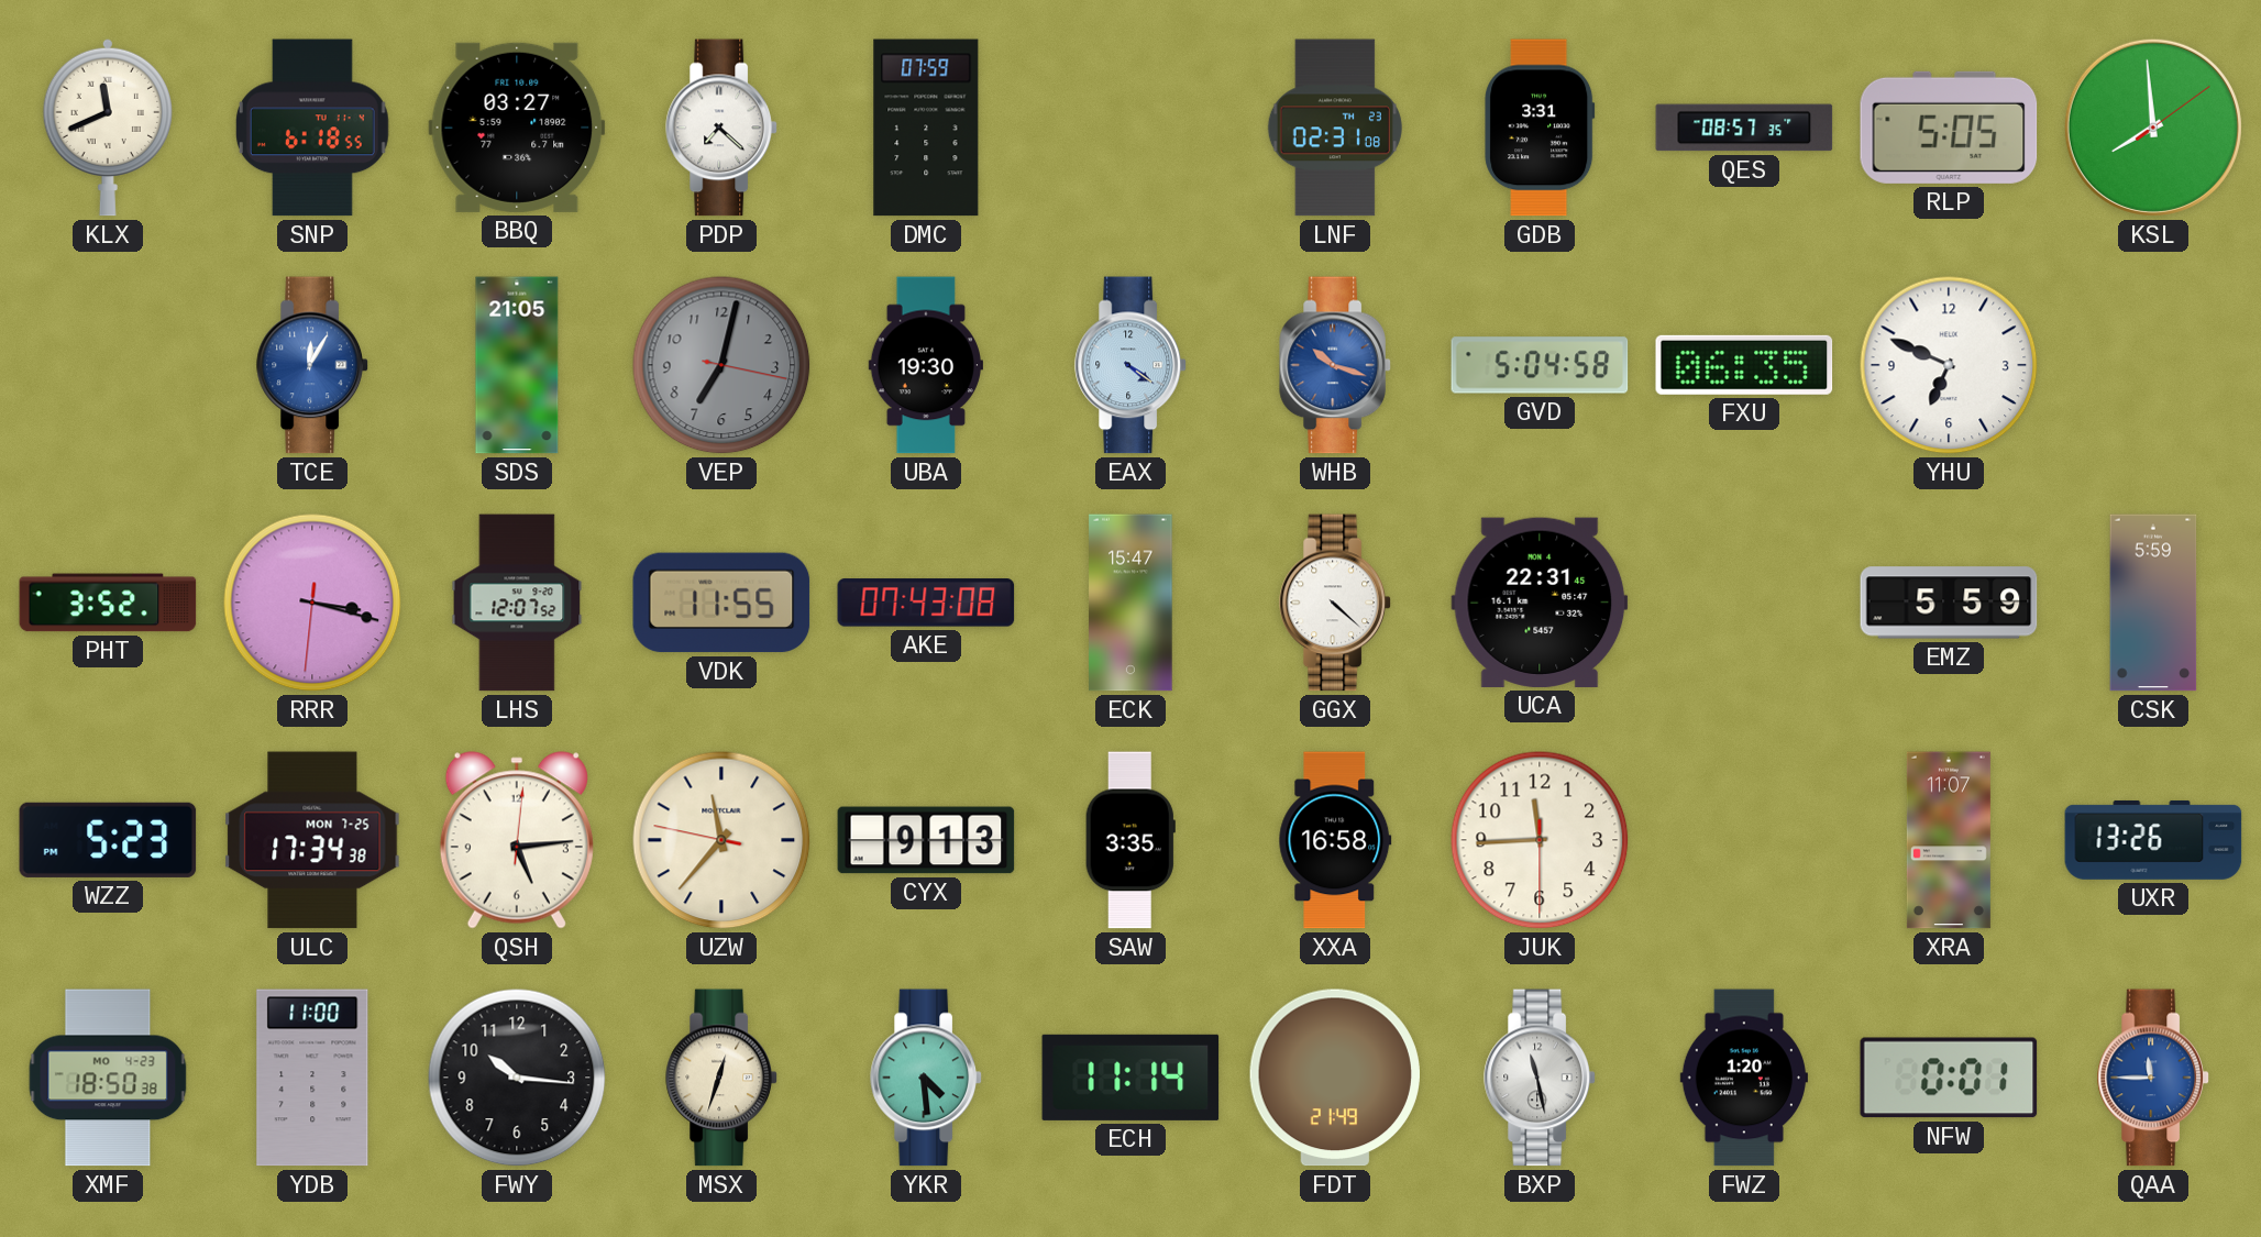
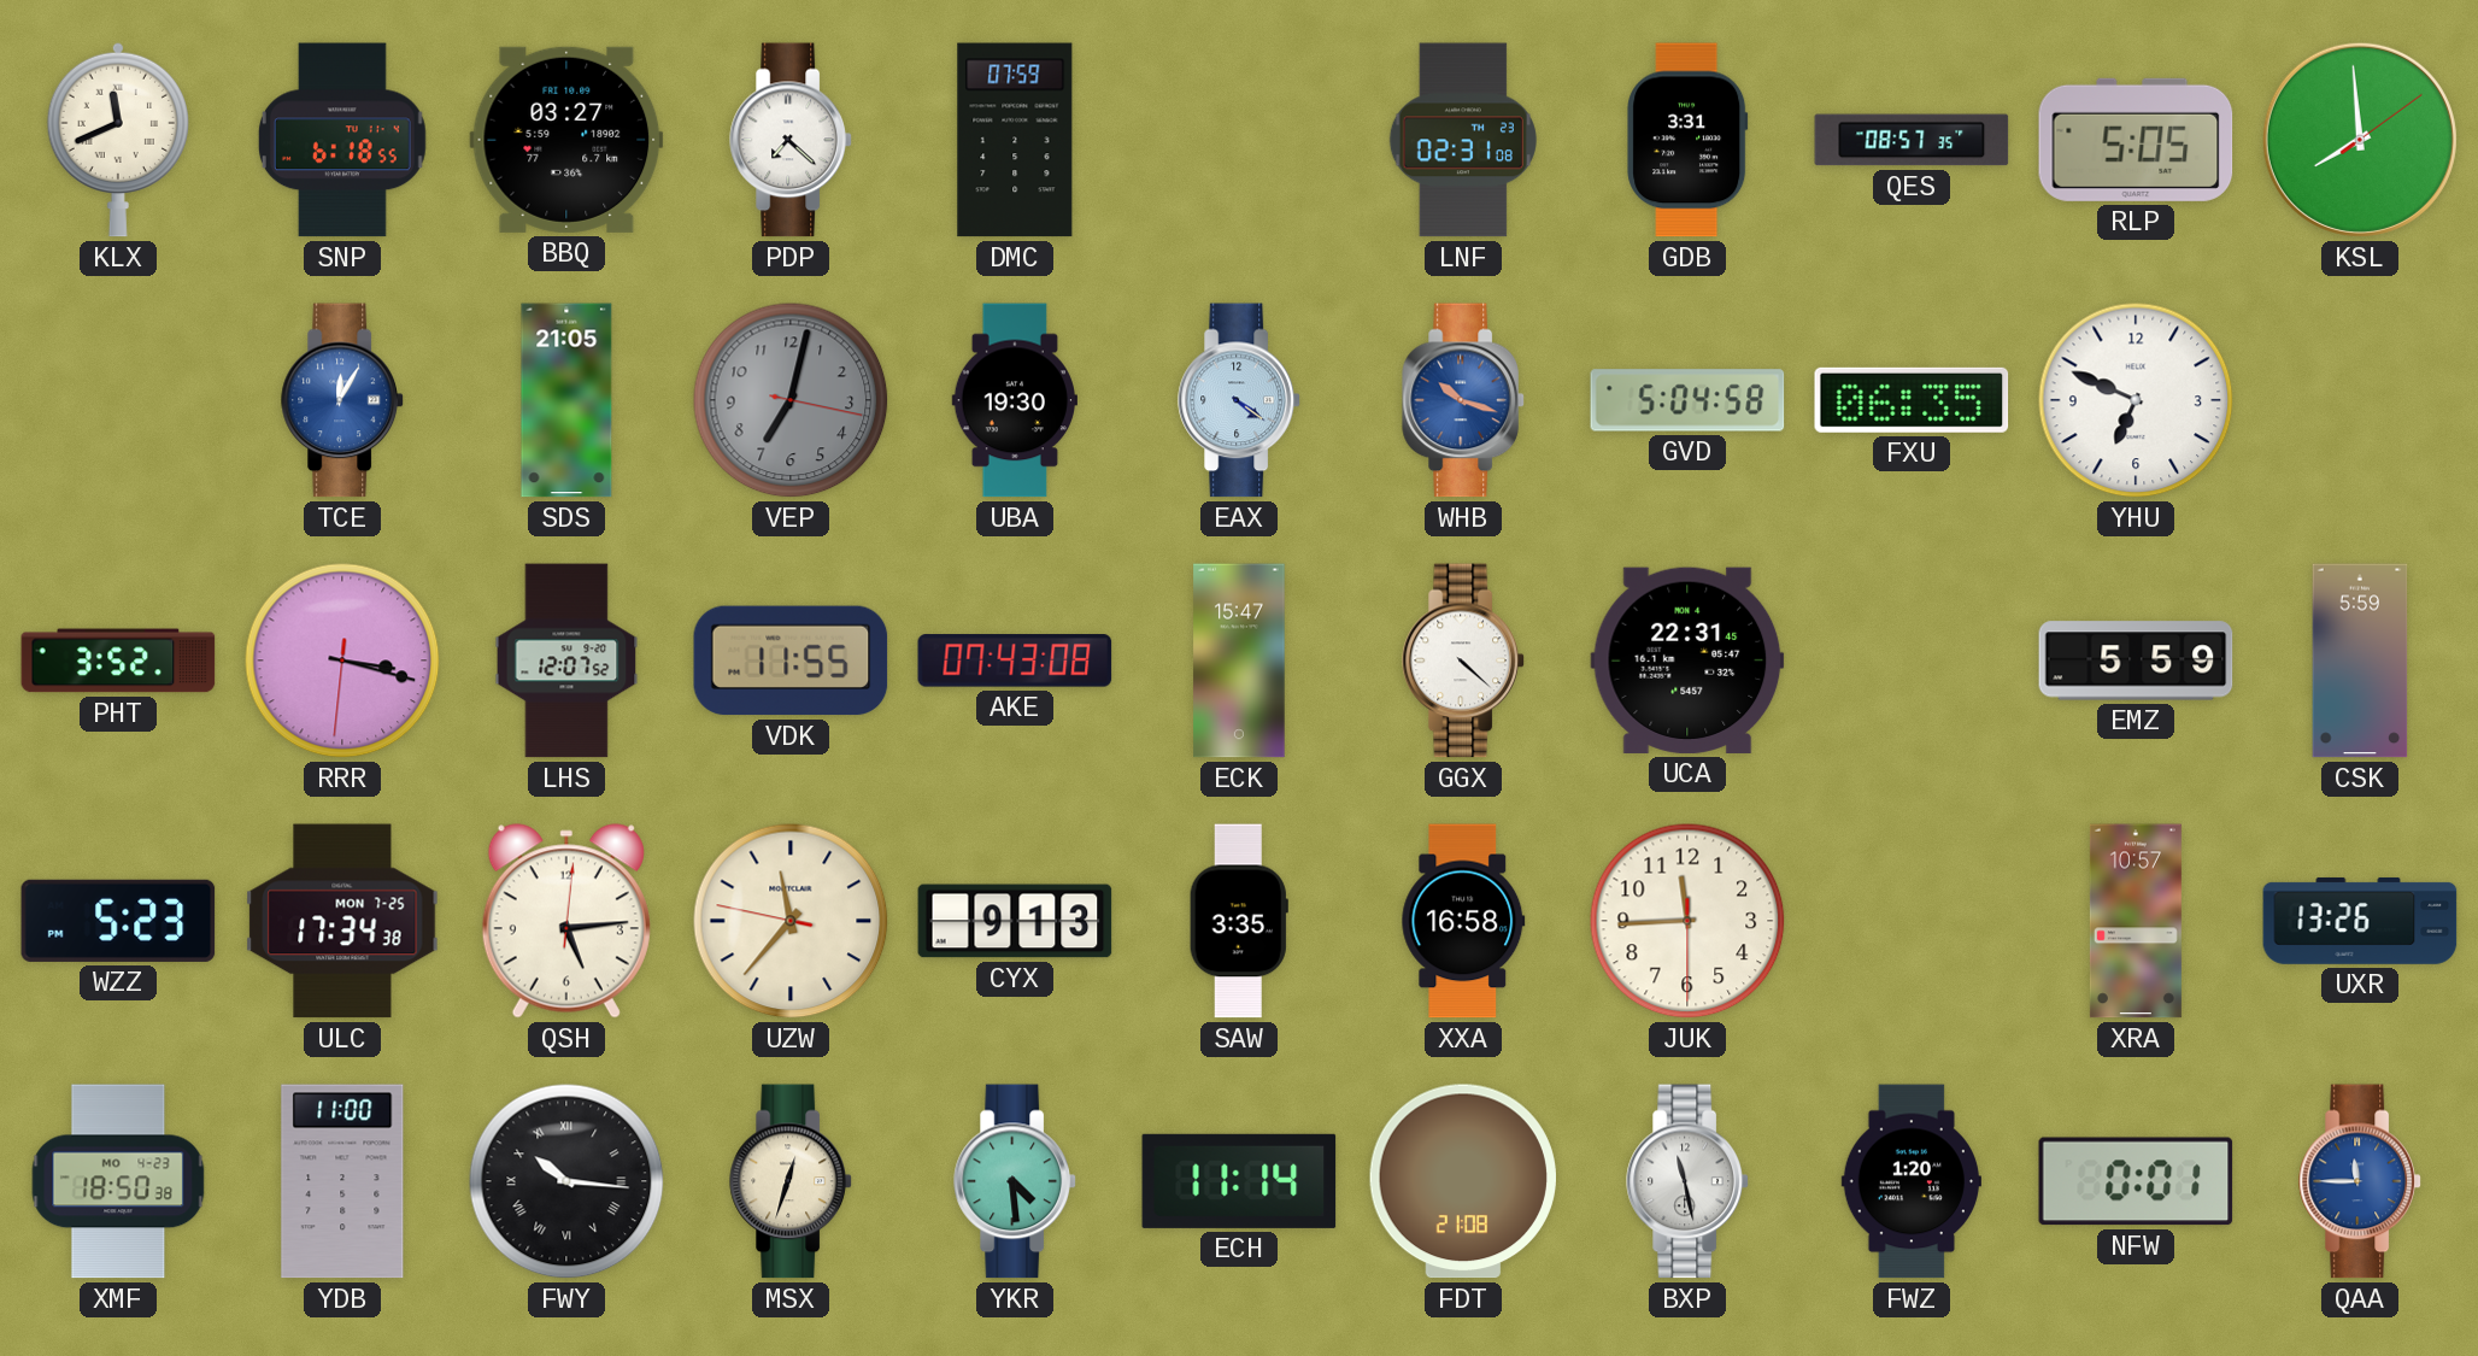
XRA: 11:07 -> 10:57 (2136, 921)
FWY numerals: Arabic -> Roman (566, 1181)
FDT: 21:49 -> 21:08 (1463, 1181)
